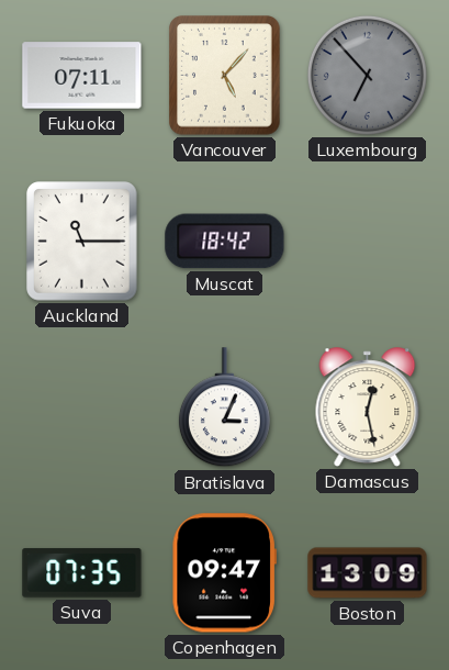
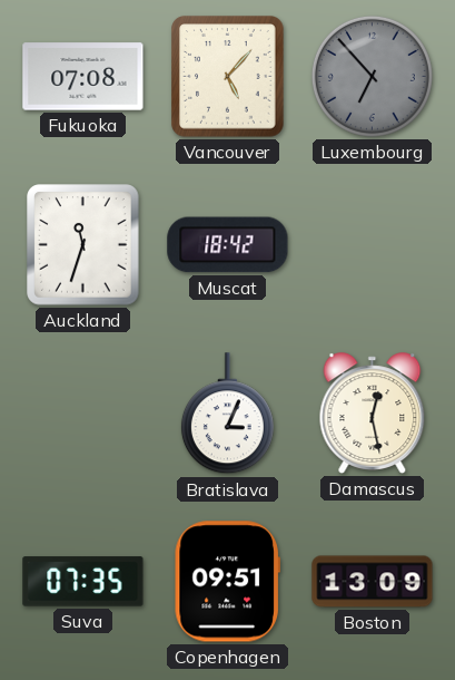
Fukuoka: 07:11 -> 07:08 (83, 77)
Auckland: 11:15 -> 11:33 (83, 245)
Copenhagen: 09:47 -> 09:51 (227, 582)
